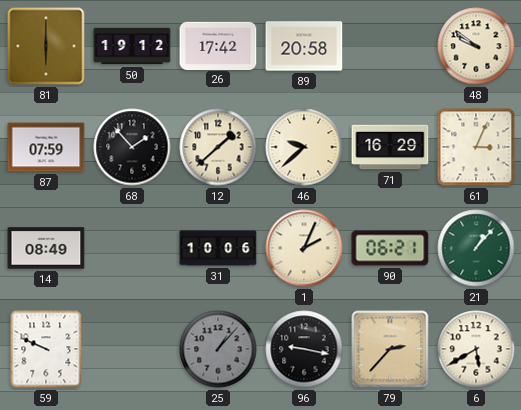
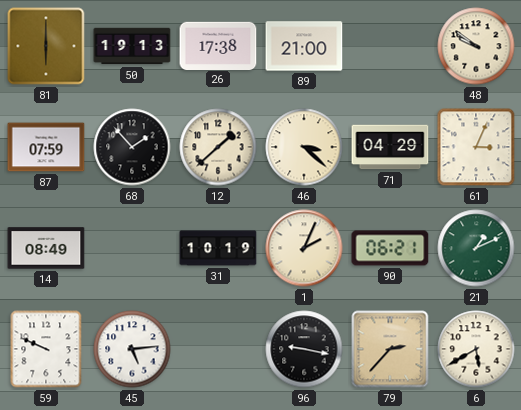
50: 19:12 -> 19:13 (132, 46)
26: 17:42 -> 17:38 (218, 45)
89: 20:58 -> 21:00 (304, 46)
46: 9:38 -> 3:22 (304, 147)
71: 16:29 -> 04:29 (390, 147)
31: 10:06 -> 10:19 (218, 248)
21: 1:07 -> 1:11 (476, 248)
45: none -> 5:14 (132, 349)
25: 1:07 -> none (218, 349)
